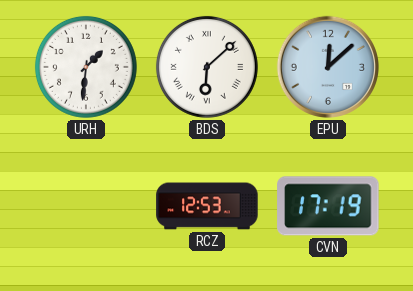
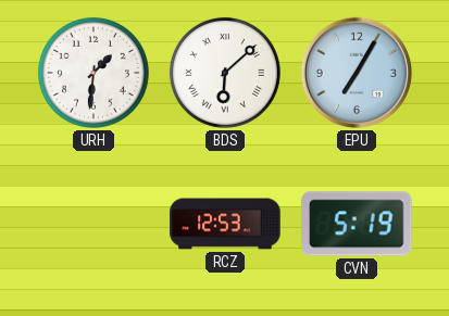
EPU: 12:08 -> 7:05 (357, 73)
CVN: 17:19 -> 5:19 (357, 224)
